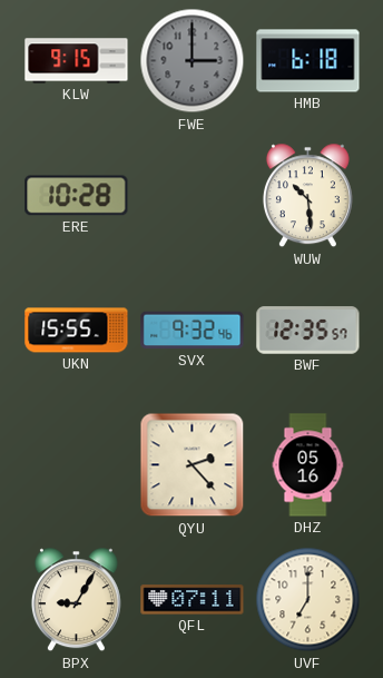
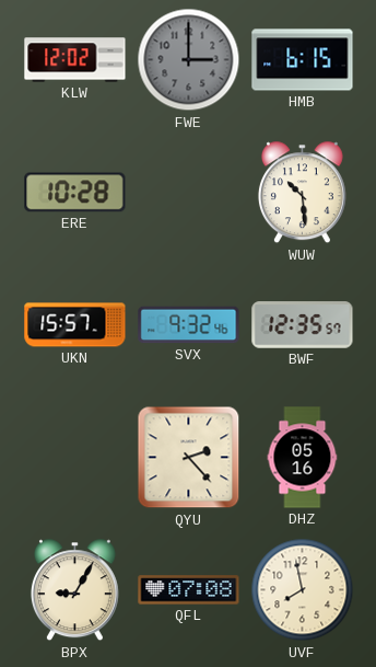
KLW: 9:15 -> 12:02 (75, 60)
HMB: 6:18 -> 6:15 (303, 60)
UKN: 15:55 -> 15:57 (75, 325)
QFL: 07:11 -> 07:08 (189, 590)
UVF: 7:00 -> 7:58 (303, 590)
